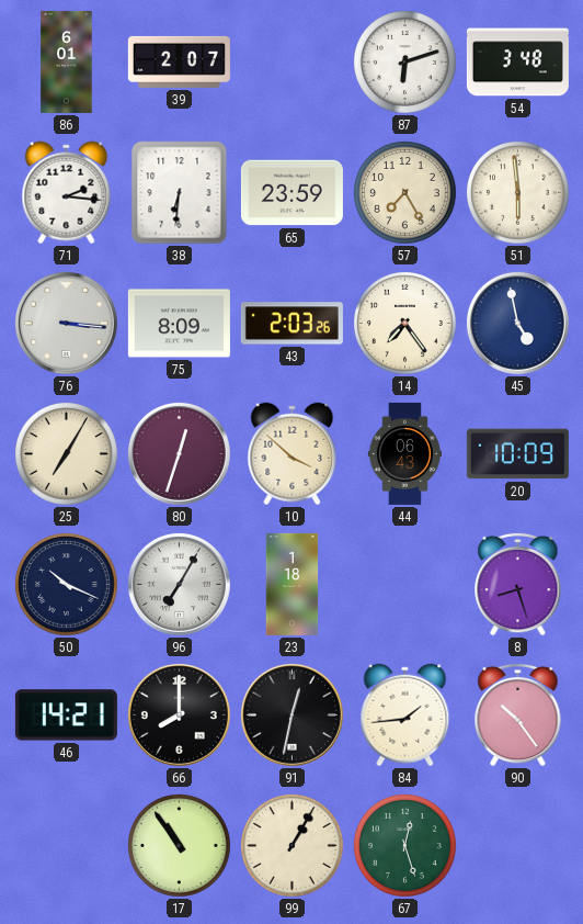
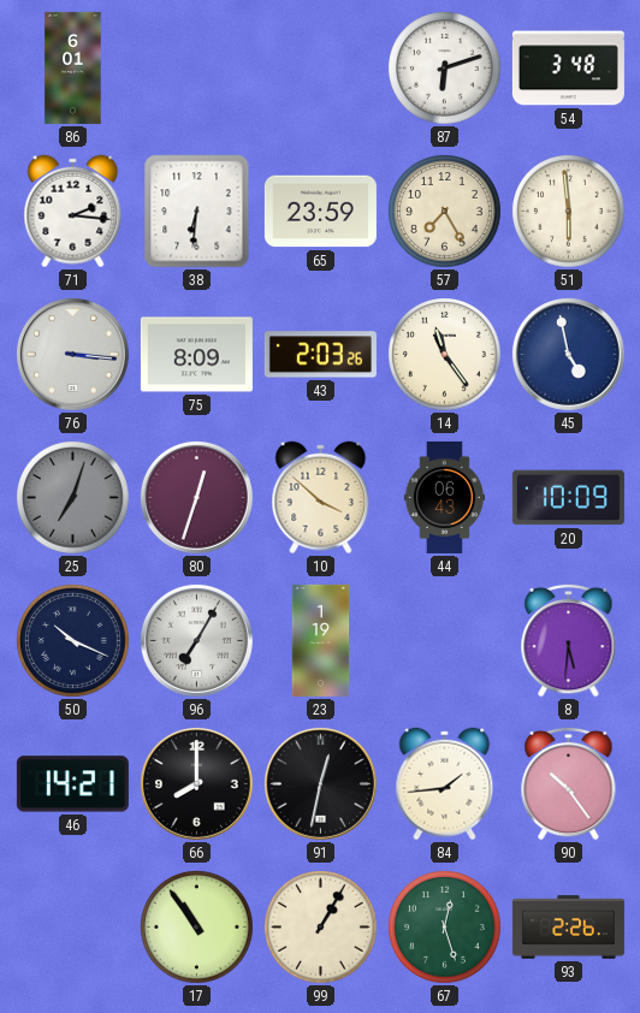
39: 2:07 -> none (179, 61)
14: 7:24 -> 11:24 (445, 355)
25: 7:05 -> 7:03 (73, 498)
25 dial: cream -> grey (73, 498)
23: 1:18 -> 1:19 (321, 640)
8: 8:27 -> 5:31 (569, 640)
93: none -> 2:26 (568, 928)
